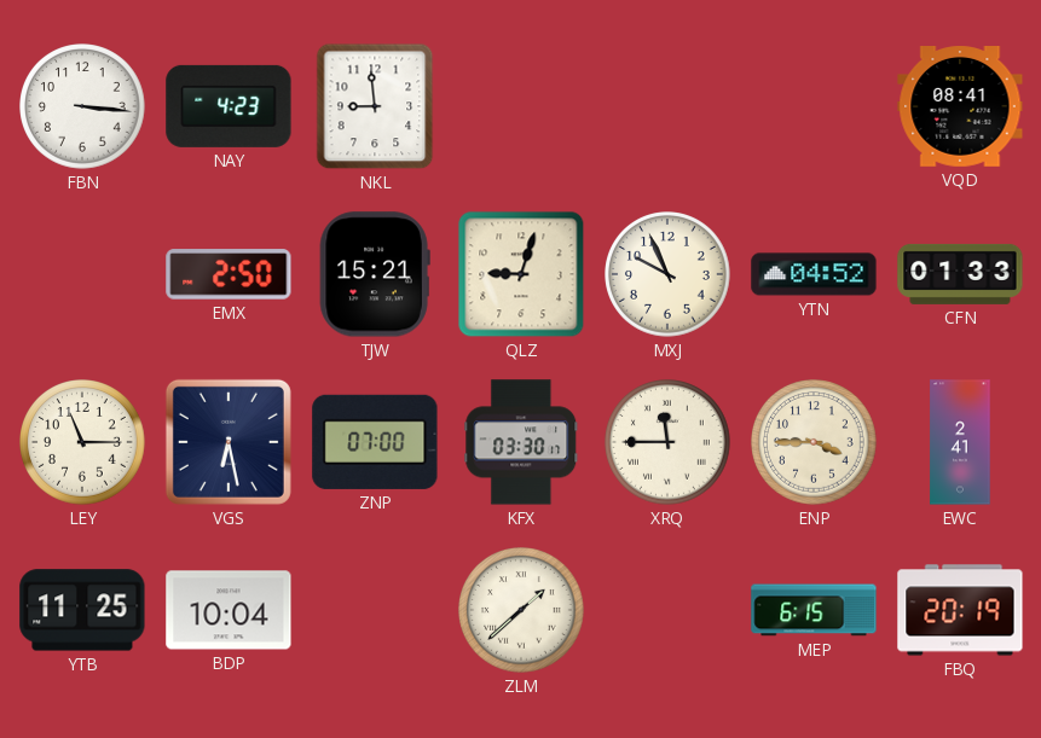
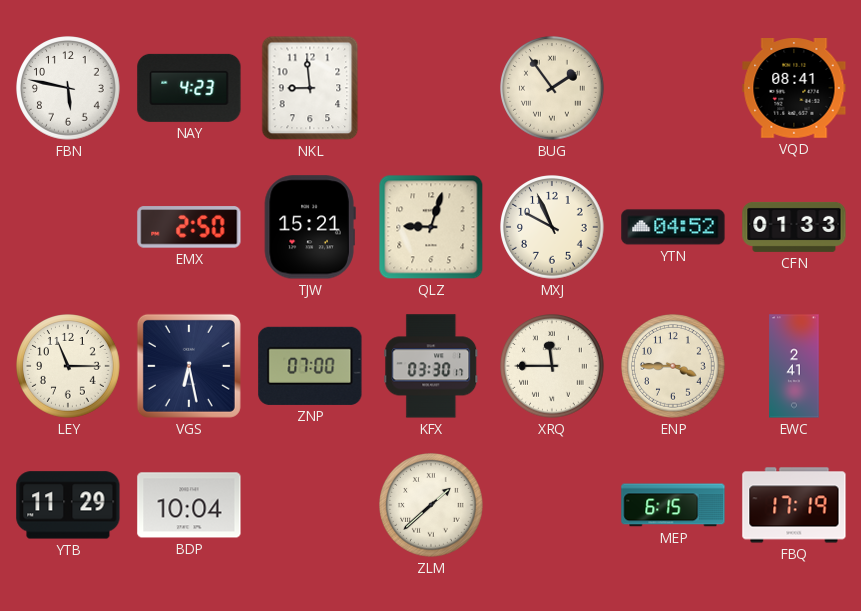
FBN: 3:16 -> 5:47 (68, 88)
BUG: none -> 1:54 (552, 88)
YTB: 11:25 -> 11:29 (68, 505)
FBQ: 20:19 -> 17:19 (794, 505)
